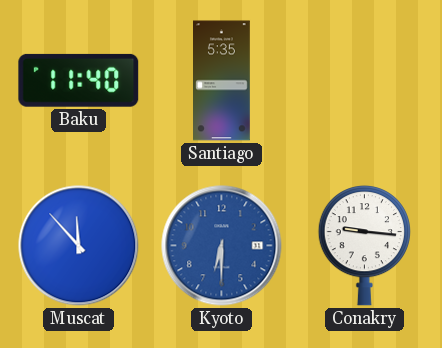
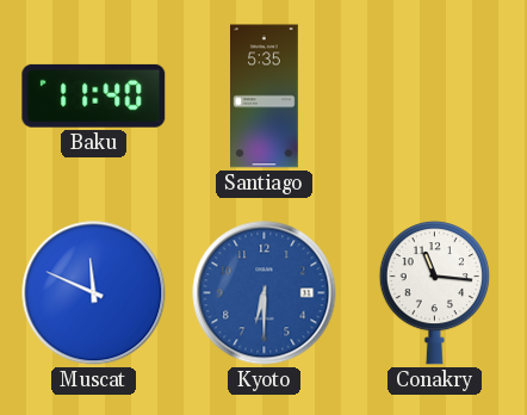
Muscat: 11:53 -> 11:49 (94, 293)
Conakry: 9:16 -> 11:16 (434, 293)
